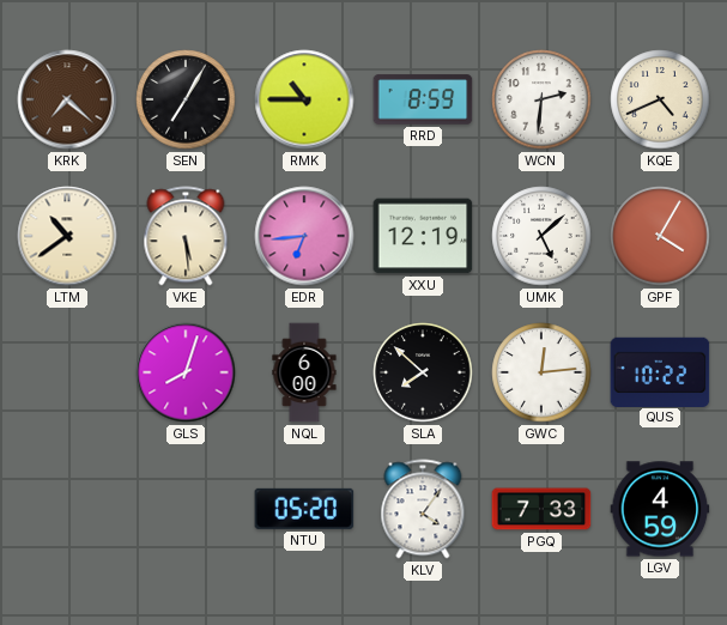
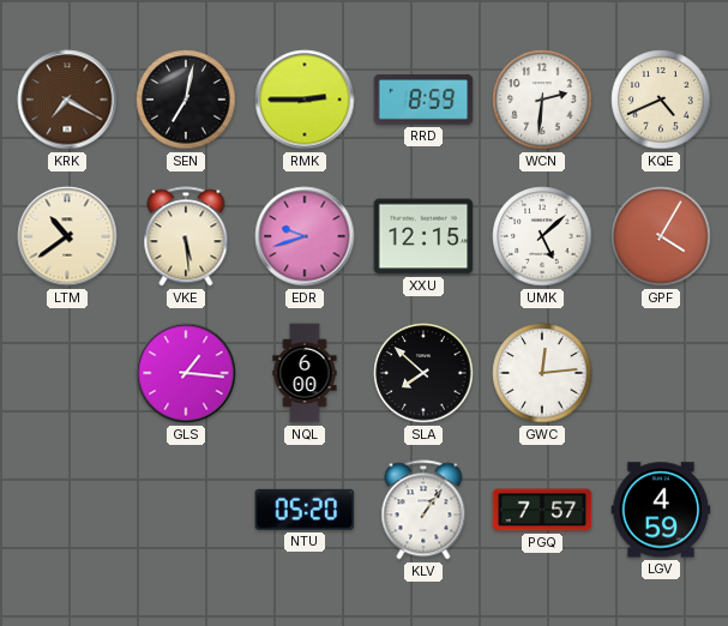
KRK: 7:22 -> 7:20 (67, 100)
SEN: 7:05 -> 7:02 (186, 100)
RMK: 10:45 -> 2:45 (305, 100)
EDR: 6:44 -> 9:42 (305, 236)
XXU: 12:19 -> 12:15 (423, 236)
GLS: 8:03 -> 1:16 (186, 373)
QUS: 10:22 -> none (660, 371)
KLV: 4:06 -> 1:06 (423, 510)
PGQ: 7:33 -> 7:57 (542, 510)
